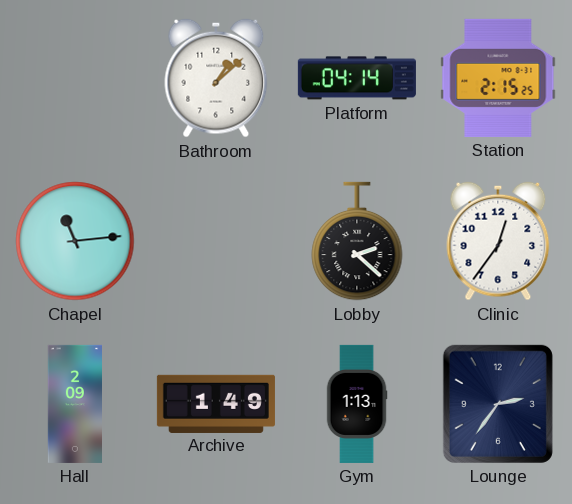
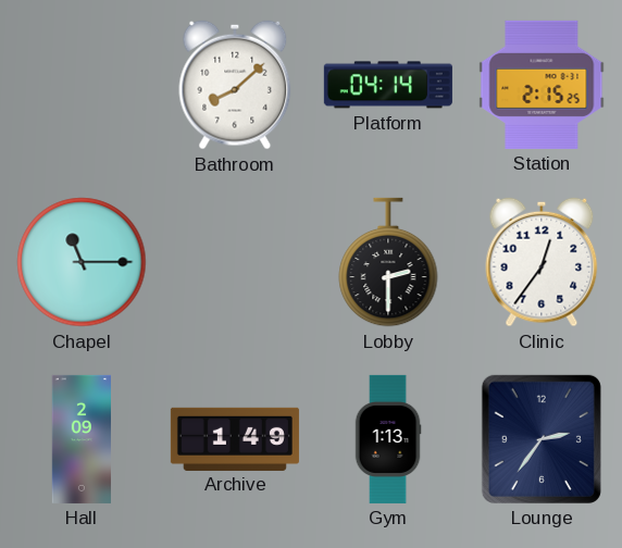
Bathroom: 1:08 -> 8:08 (235, 85)
Chapel: 11:14 -> 11:15 (82, 262)
Lobby: 2:22 -> 2:30 (388, 262)
